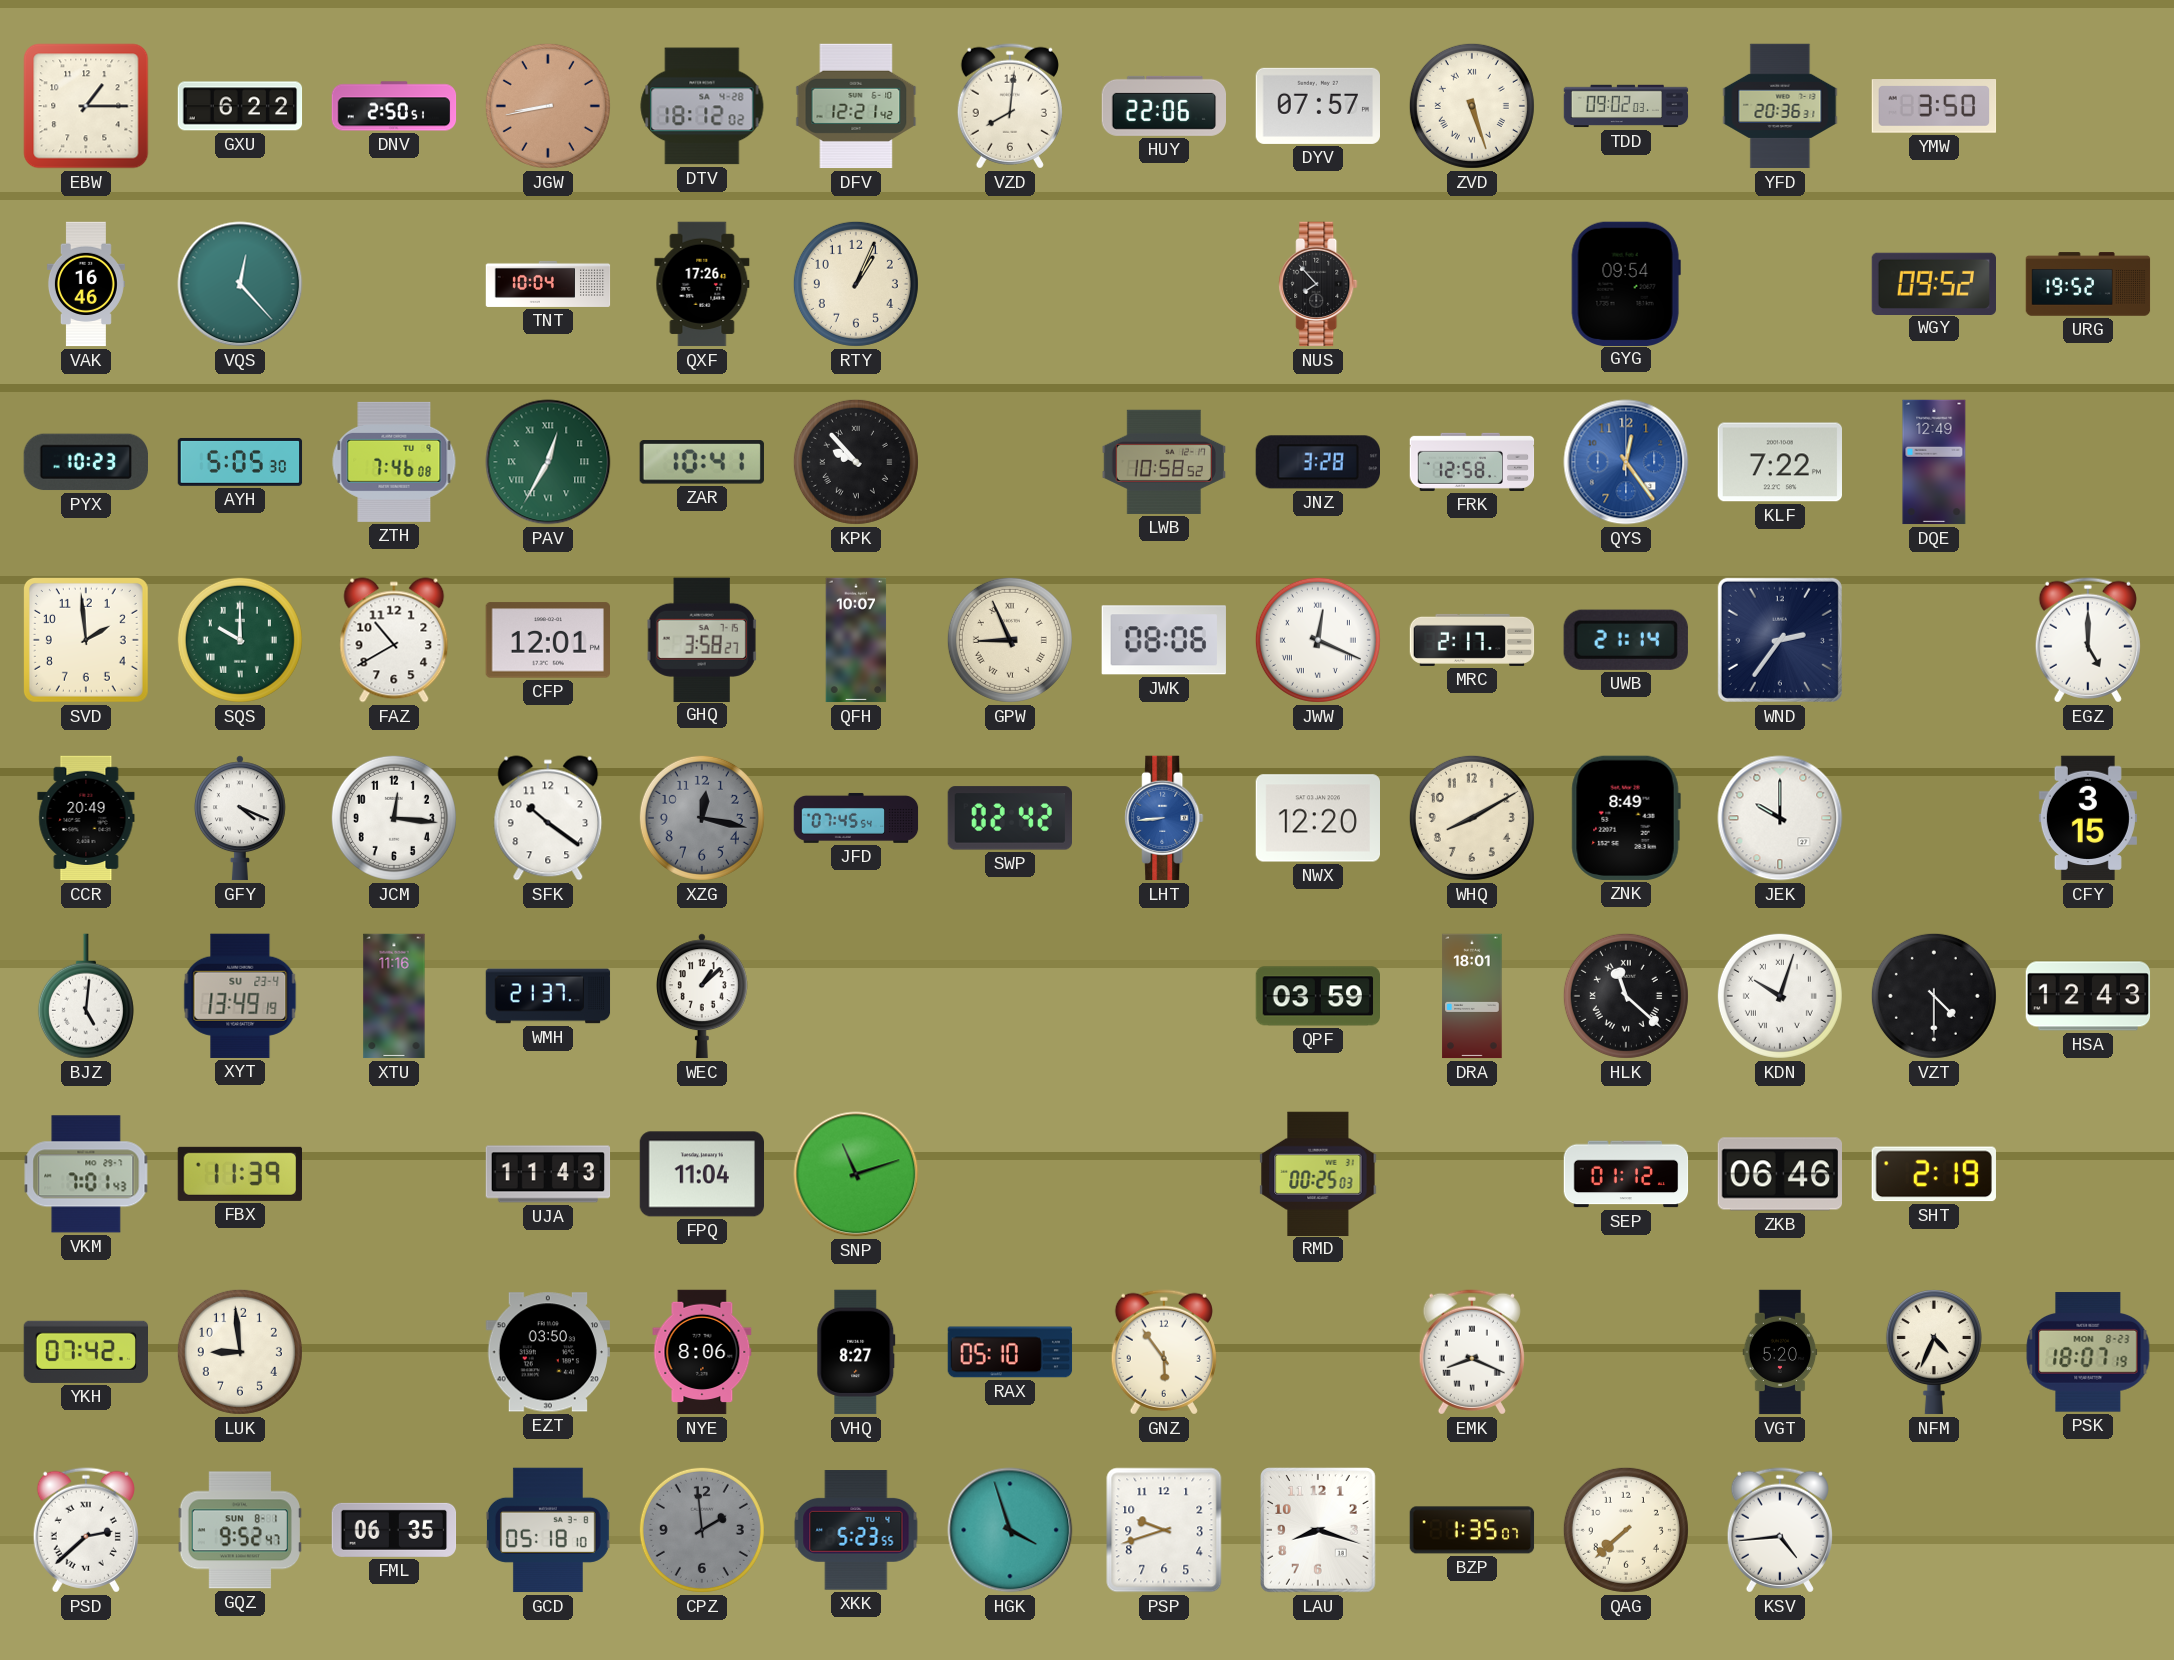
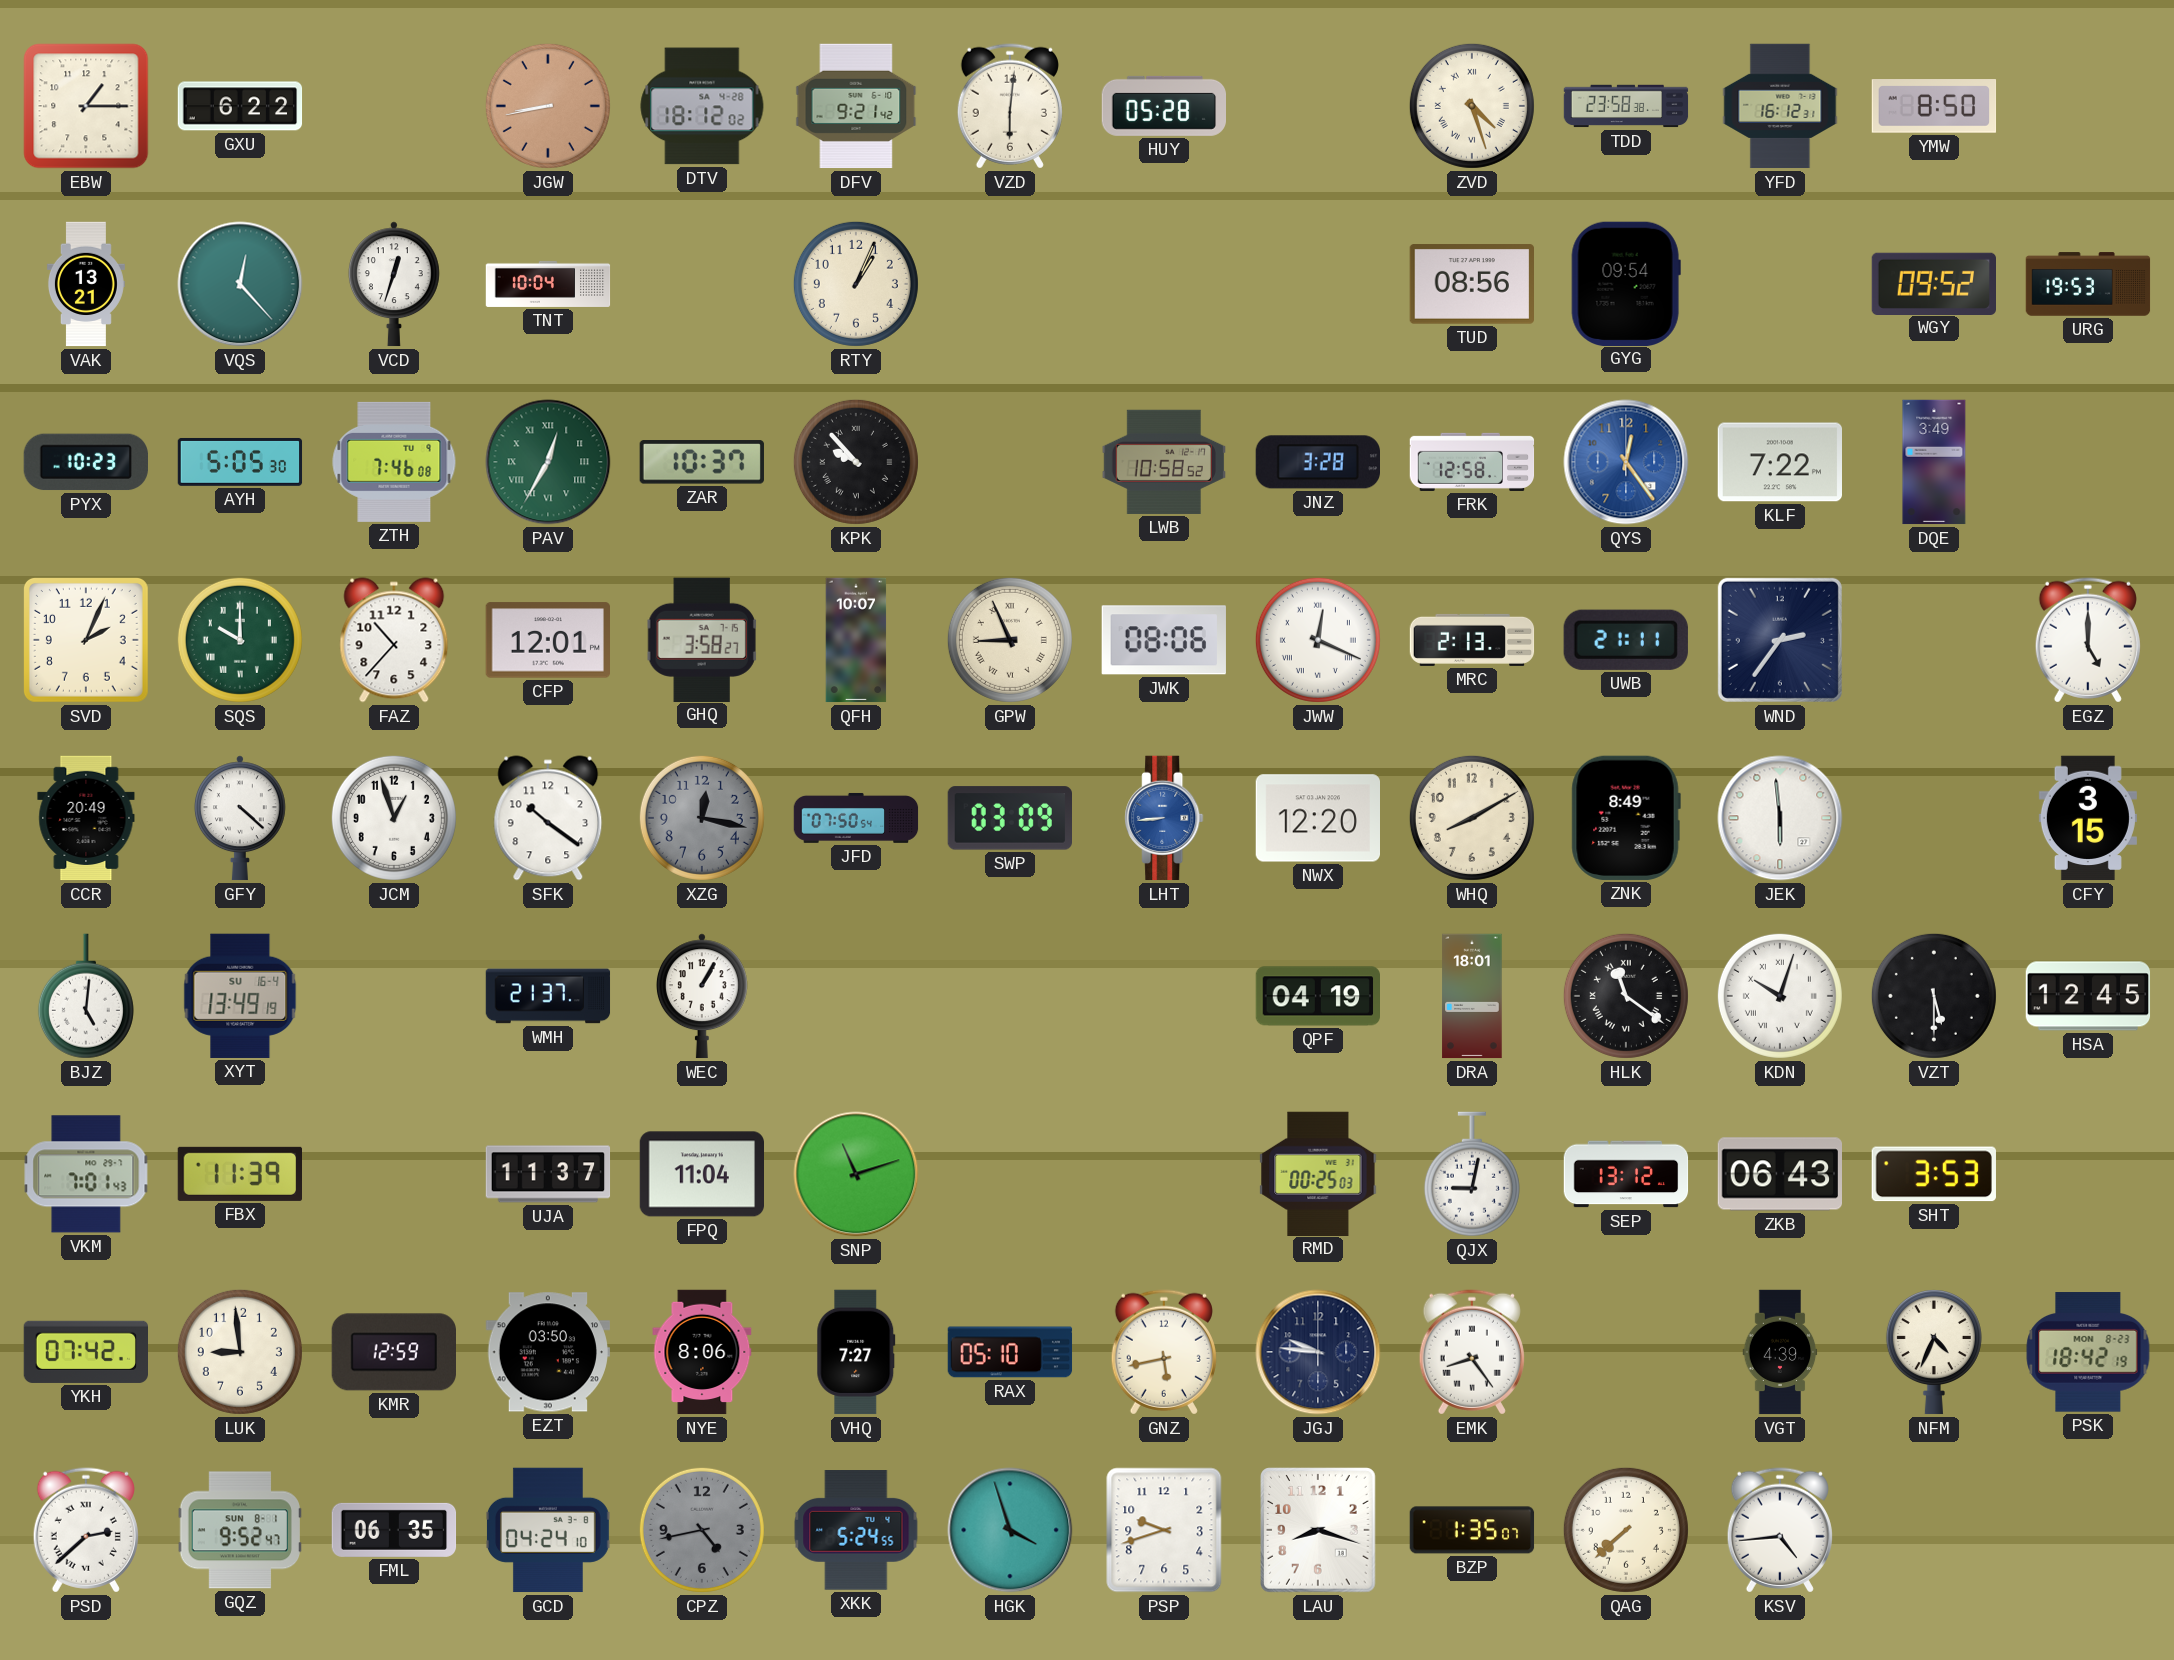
DNV: 2:50 -> none (394, 106)
DFV: 12:21 -> 9:21 (856, 106)
VZD: 8:01 -> 6:01 (1010, 106)
HUY: 22:06 -> 05:28 (1163, 106)
DYV: 07:57 -> none (1317, 106)
ZVD: 5:27 -> 4:27 (1472, 106)
TDD: 09:02 -> 23:58 (1626, 106)
YFD: 20:36 -> 16:12 (1780, 106)
YMW: 3:50 -> 8:50 (1934, 106)
VAK: 16:46 -> 13:21 (86, 284)
VCD: none -> 12:33 (394, 284)
QXF: 17:26 -> none (702, 284)
NUS: 7:53 -> none (1318, 284)
TUD: none -> 08:56 (1471, 284)
URG: 19:52 -> 19:53 (2088, 284)
ZAR: 10:41 -> 10:37 (702, 462)
DQE: 12:49 -> 3:49 (1934, 462)
SVD: 1:59 -> 2:04 (86, 640)
FAZ: 10:40 -> 10:37 (394, 640)
MRC: 2:17 -> 2:13 (1472, 640)
UWB: 21:14 -> 21:11 (1626, 640)
GFY: 4:19 -> 4:22 (240, 818)
JCM: 12:16 -> 12:57 (394, 818)
JFD: 07:45 -> 07:50 (856, 818)
SWP: 02:42 -> 03:09 (1009, 818)
JEK: 10:00 -> 5:59 (1780, 818)
XYT date: SU 23-4 -> SU 16-4 (240, 996)
XTU: 11:16 -> none (394, 996)
WEC: 1:08 -> 1:05 (702, 996)
QPF: 03:59 -> 04:19 (1317, 996)
HLK: 11:22 -> 11:21 (1626, 996)
VZT: 4:30 -> 5:30 (1934, 996)
HSA: 12:43 -> 12:45 (2088, 996)
UJA: 11:43 -> 11:37 (548, 1174)
QJX: none -> 9:02 (1472, 1174)
SEP: 01:12 -> 13:12 (1626, 1174)
ZKB: 06:46 -> 06:43 (1779, 1174)
SHT: 2:19 -> 3:53 (1934, 1174)
KMR: none -> 12:59 (393, 1352)
VHQ: 8:27 -> 7:27 (856, 1352)
GNZ: 5:54 -> 5:43 (1164, 1352)
JGJ: none -> 9:46 (1318, 1352)
EMK: 8:19 -> 8:24 (1472, 1352)
VGT: 5:20 -> 4:39 (1780, 1352)
PSK: 18:07 -> 18:42 (2088, 1352)
GCD: 05:18 -> 04:24 (548, 1530)
CPZ: 1:59 -> 4:43 (702, 1530)
XKK: 5:23 -> 5:24 (856, 1530)
